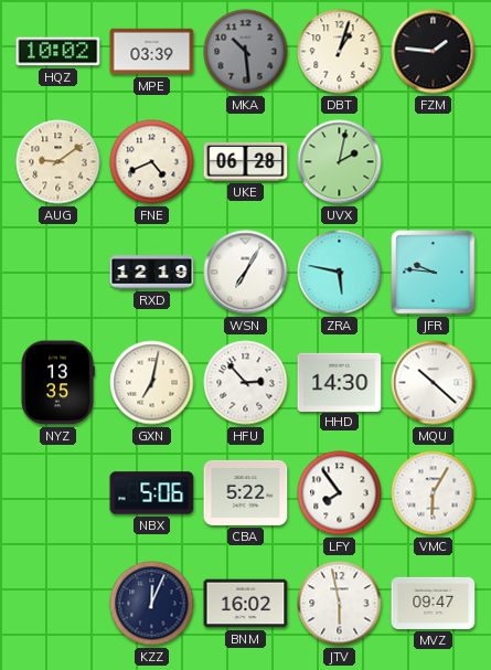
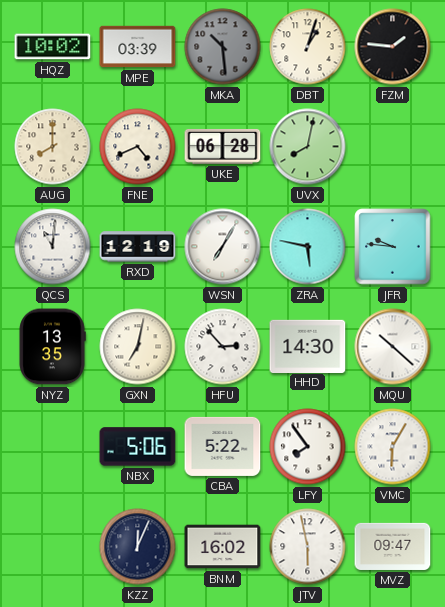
AUG: 9:09 -> 8:00 (53, 147)
UVX: 2:02 -> 8:02 (308, 147)
QCS: none -> 11:01 (53, 247)
